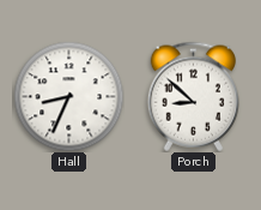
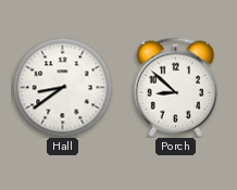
Hall: 8:34 -> 8:39 (62, 87)
